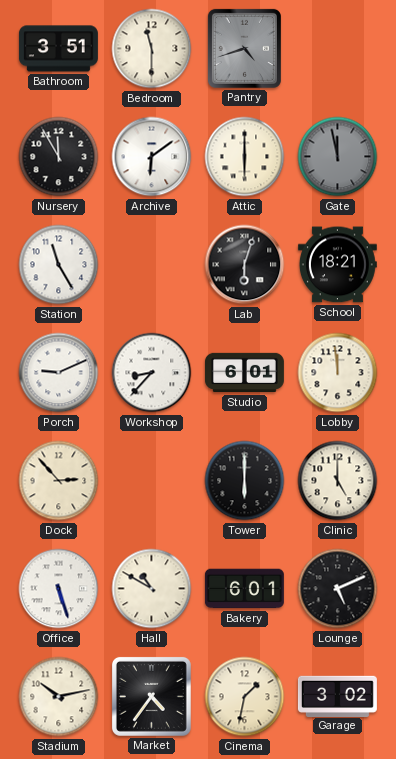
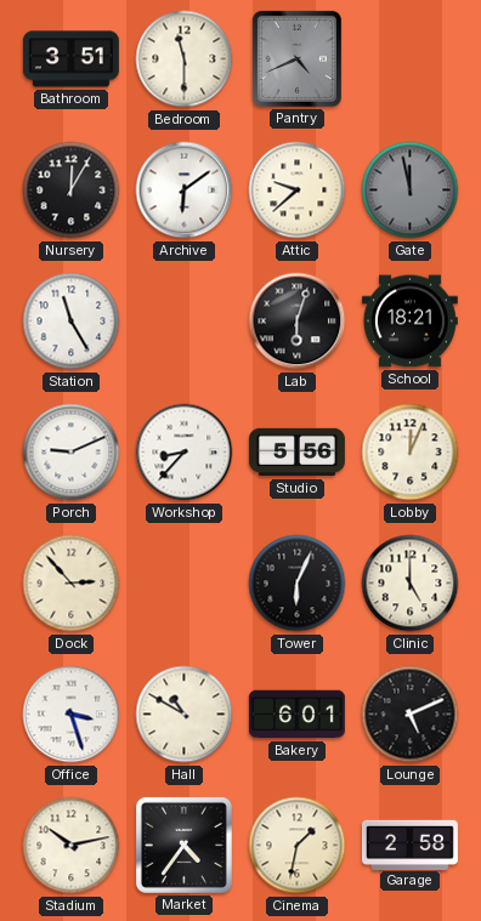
Pantry: 4:42 -> 4:41 (296, 58)
Nursery: 11:55 -> 12:05 (72, 191)
Attic: 6:00 -> 9:38 (298, 191)
Studio: 6:01 -> 5:56 (296, 453)
Lobby: 11:59 -> 12:04 (411, 453)
Tower: 6:00 -> 6:04 (298, 584)
Office: 5:27 -> 3:27 (72, 715)
Garage: 3:02 -> 2:58 (409, 845)
